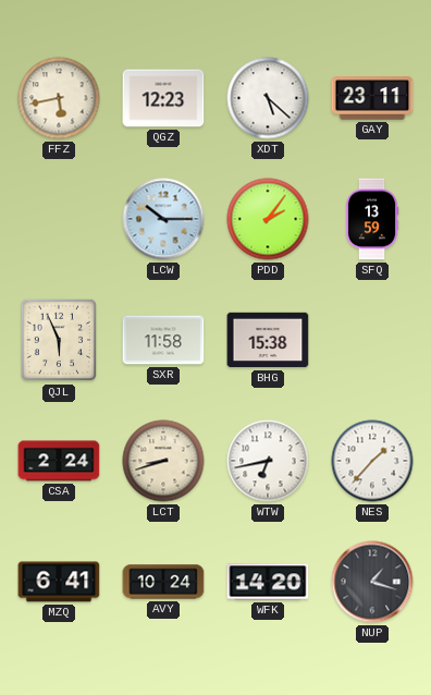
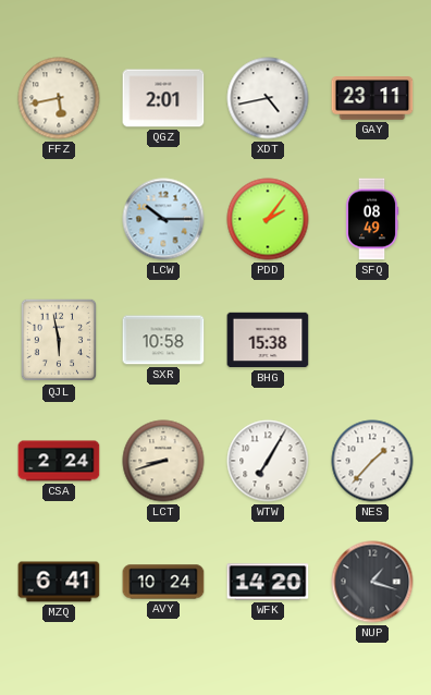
QGZ: 12:23 -> 2:01 (163, 98)
XDT: 5:22 -> 4:43 (268, 98)
SFQ: 13:59 -> 08:49 (372, 219)
QJL: 5:56 -> 5:58 (59, 340)
SXR: 11:58 -> 10:58 (163, 340)
WTW: 6:43 -> 7:05 (268, 461)
